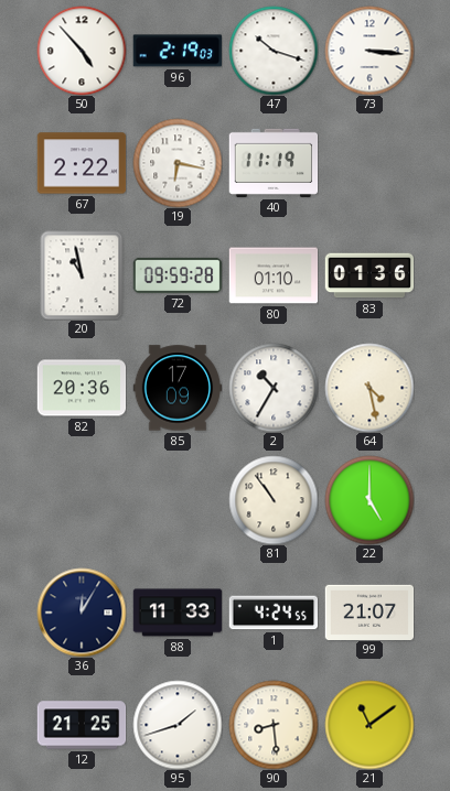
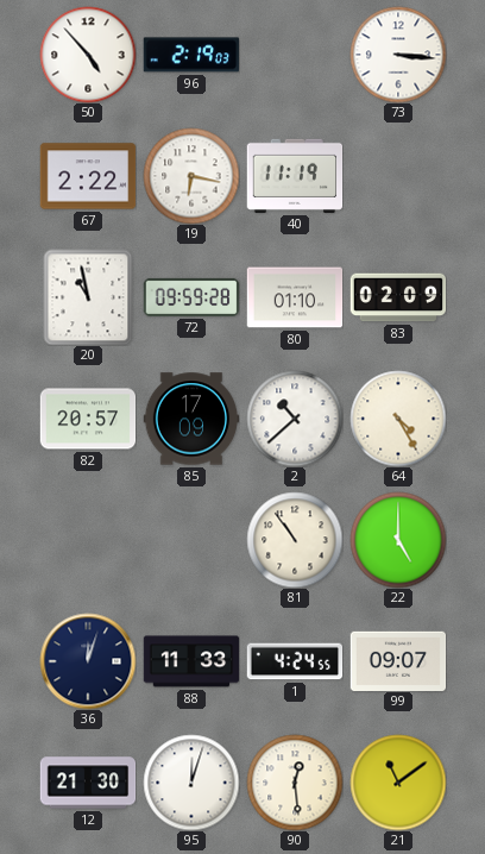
47: 10:18 -> none (274, 51)
83: 01:36 -> 02:09 (398, 297)
82: 20:36 -> 20:57 (88, 419)
2: 10:35 -> 10:38 (295, 419)
64: 4:28 -> 4:25 (398, 419)
36: 12:05 -> 12:03 (88, 661)
99: 21:07 -> 09:07 (398, 660)
12: 21:25 -> 21:30 (88, 783)
95: 1:42 -> 12:03 (191, 783)
90: 8:29 -> 12:29 (295, 783)
